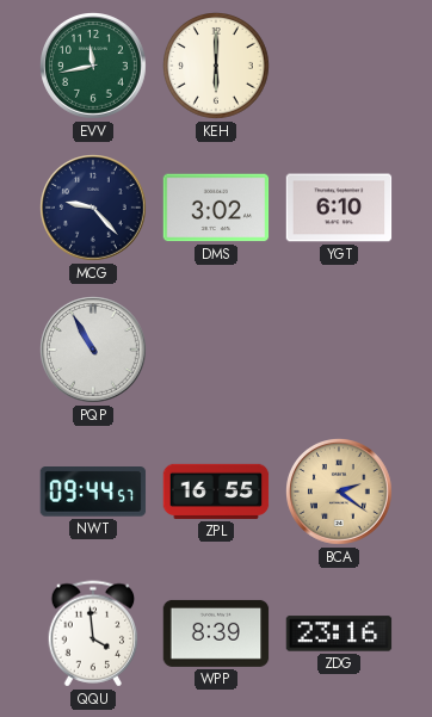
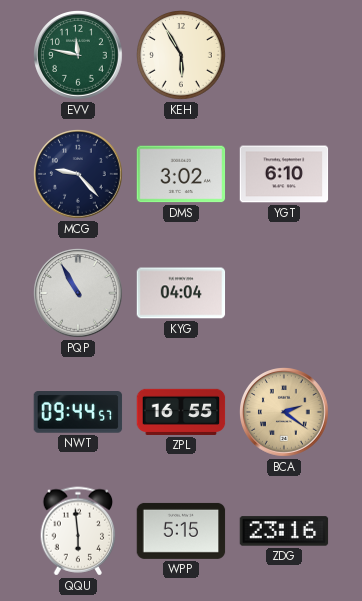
EVV: 11:43 -> 11:47 (79, 56)
KEH: 6:00 -> 5:55 (182, 56)
KYG: none -> 04:04 (181, 293)
QQU: 3:59 -> 5:59 (78, 531)
WPP: 8:39 -> 5:15 (181, 531)
